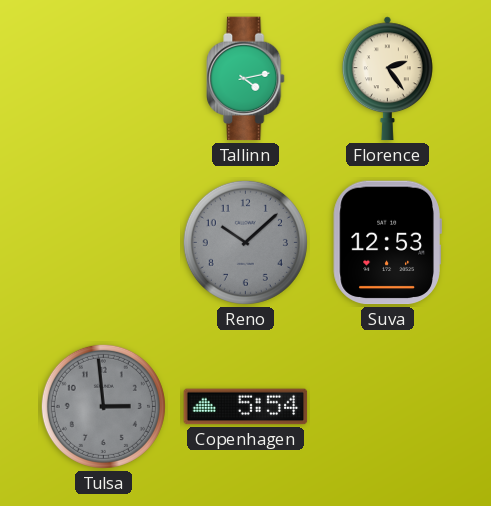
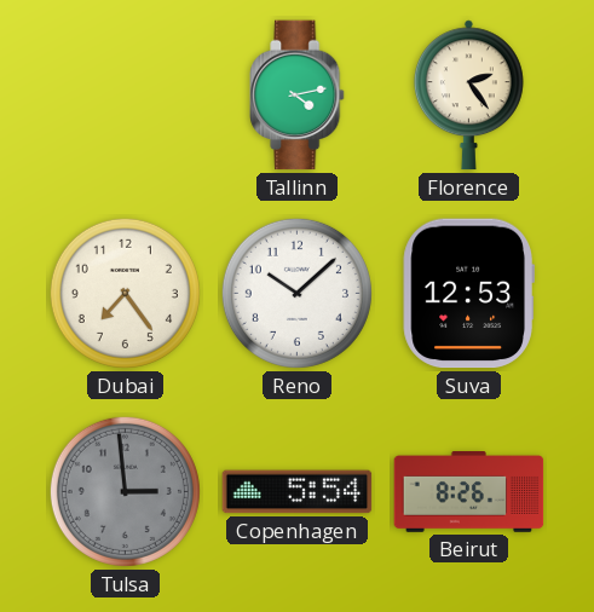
Dubai: none -> 7:24 (125, 293)
Reno dial: grey -> white (296, 293)
Beirut: none -> 8:26 (469, 492)
